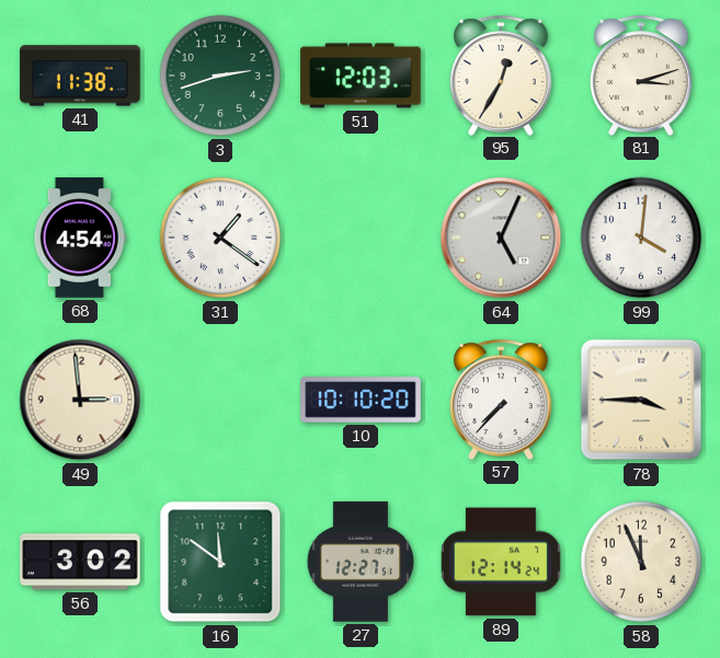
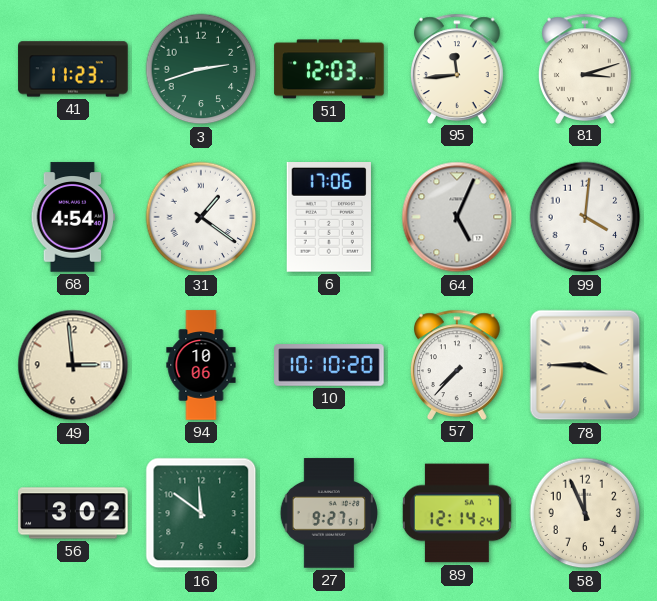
41: 11:38 -> 11:23 (73, 69)
95: 12:35 -> 11:44 (457, 68)
6: none -> 17:06 (329, 218)
94: none -> 10:06 (201, 365)
27: 12:27 -> 9:27 (328, 513)
